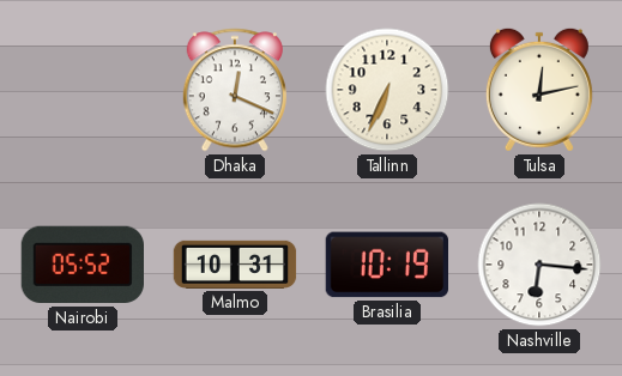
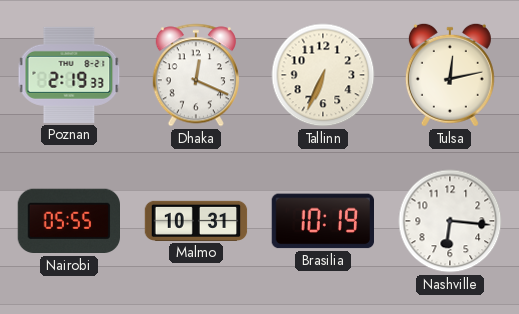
Poznan: none -> 2:19 (69, 75)
Nairobi: 05:52 -> 05:55 (68, 221)
